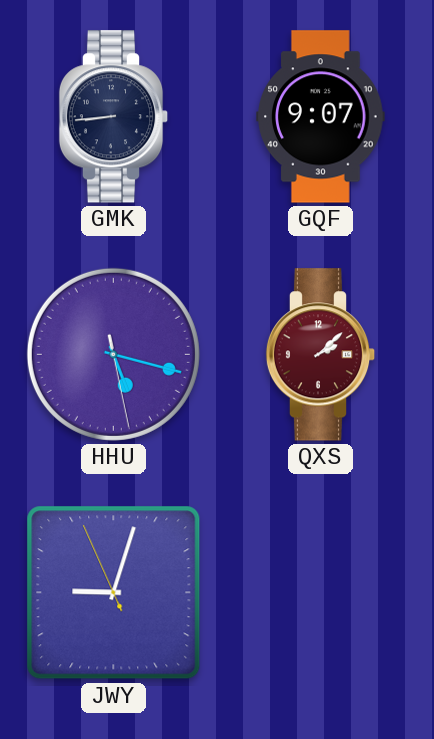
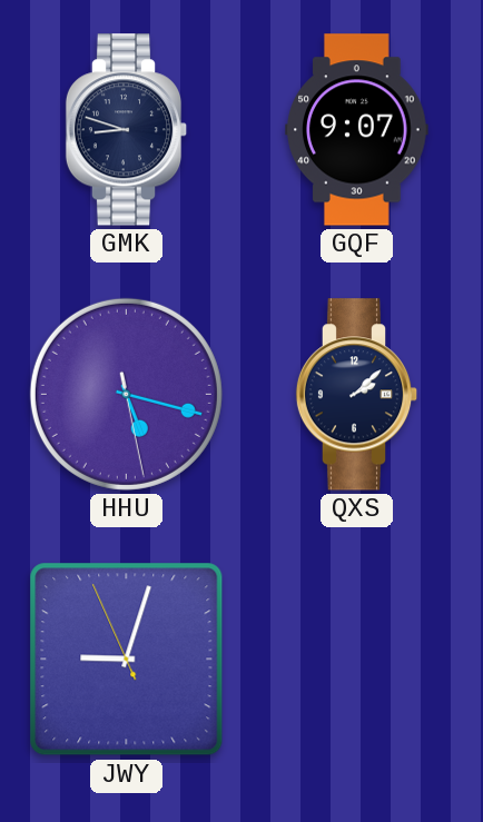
GMK: 8:44 -> 8:48 (127, 130)
QXS dial: burgundy -> navy (357, 395)
